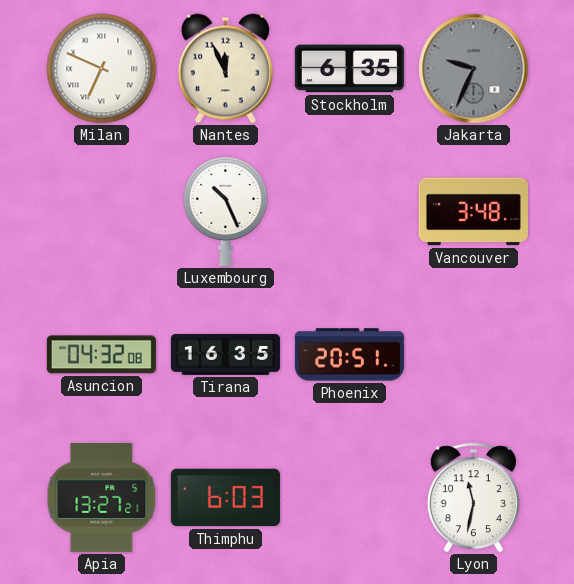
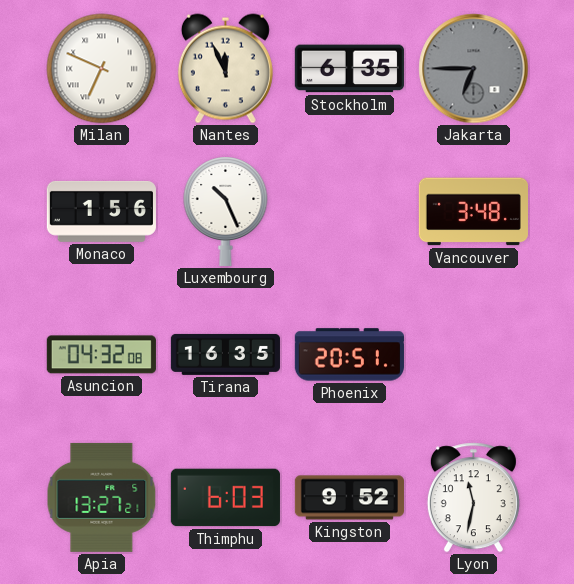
Jakarta: 9:34 -> 6:45 (474, 69)
Monaco: none -> 1:56 (101, 211)
Kingston: none -> 9:52 (349, 498)
